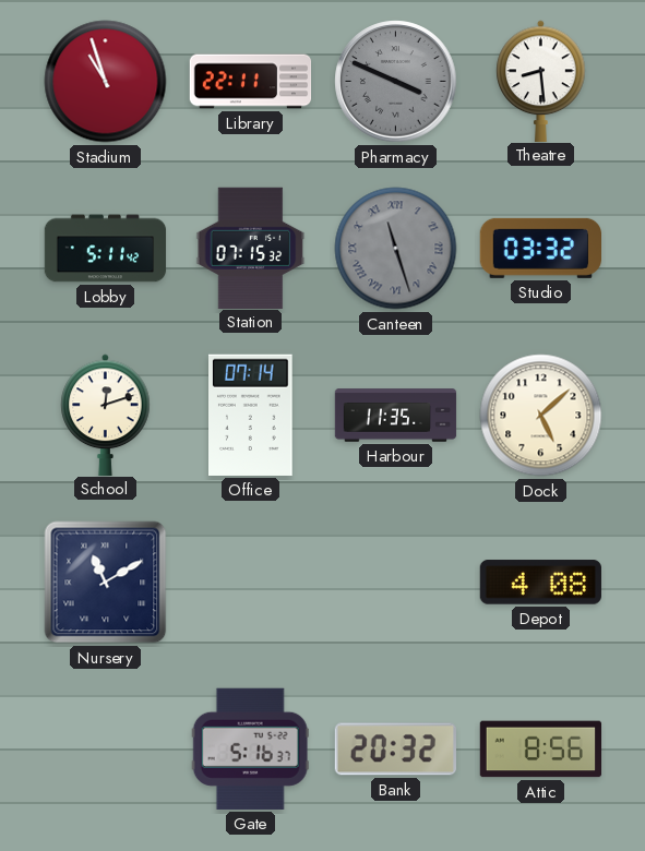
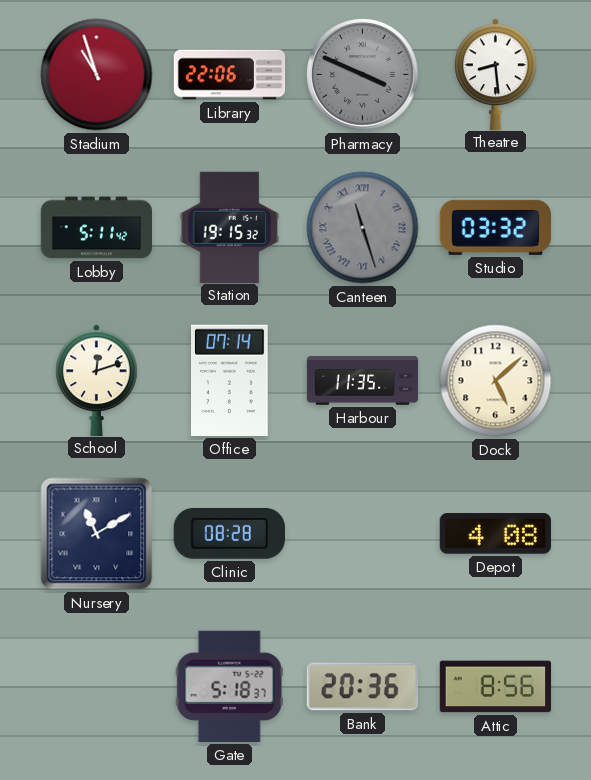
Library: 22:11 -> 22:06 (230, 75)
Station: 07:15 -> 19:15 (230, 227)
Clinic: none -> 08:28 (229, 533)
Gate: 5:16 -> 5:18 (229, 686)
Bank: 20:32 -> 20:36 (362, 687)
